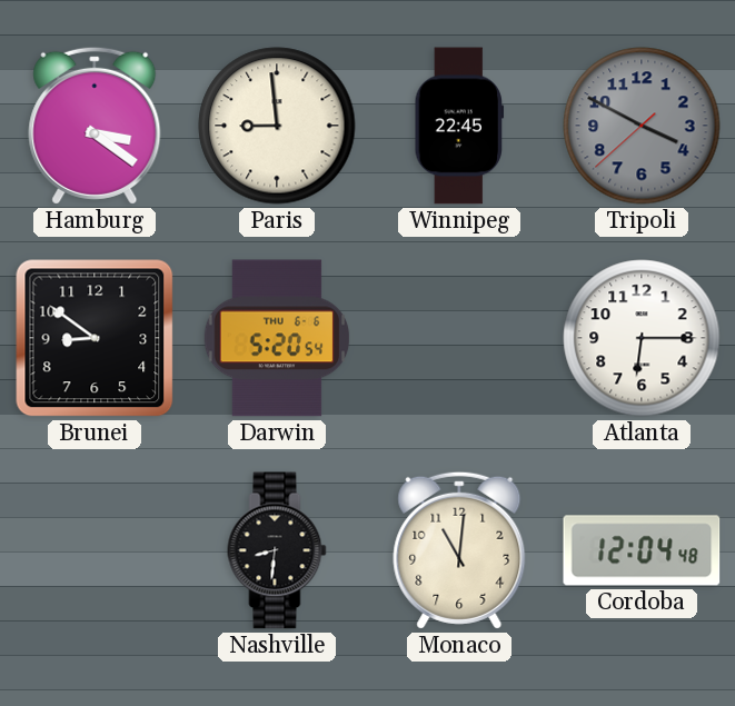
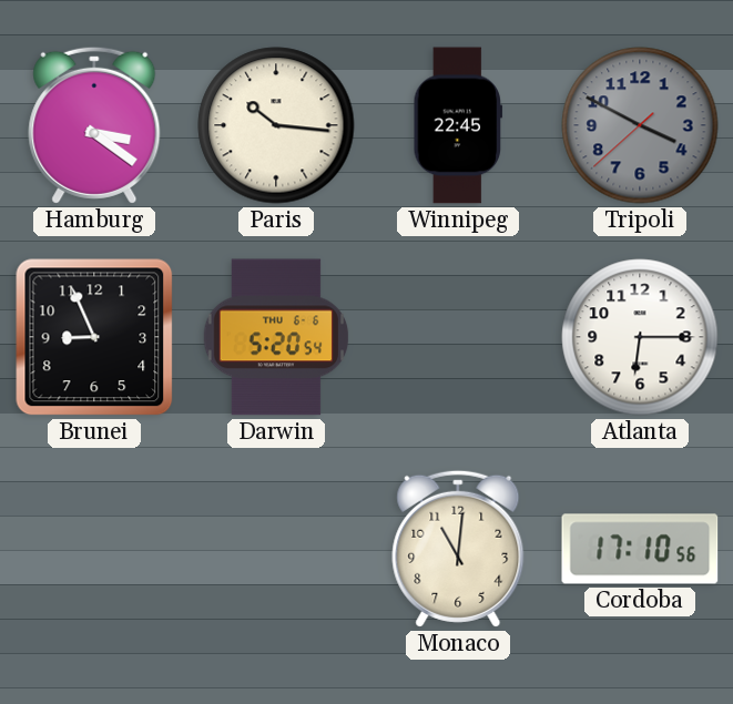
Paris: 8:59 -> 10:16 (276, 125)
Brunei: 8:51 -> 8:56 (94, 337)
Nashville: 8:31 -> none (277, 550)
Cordoba: 12:04 -> 17:10 (640, 549)
